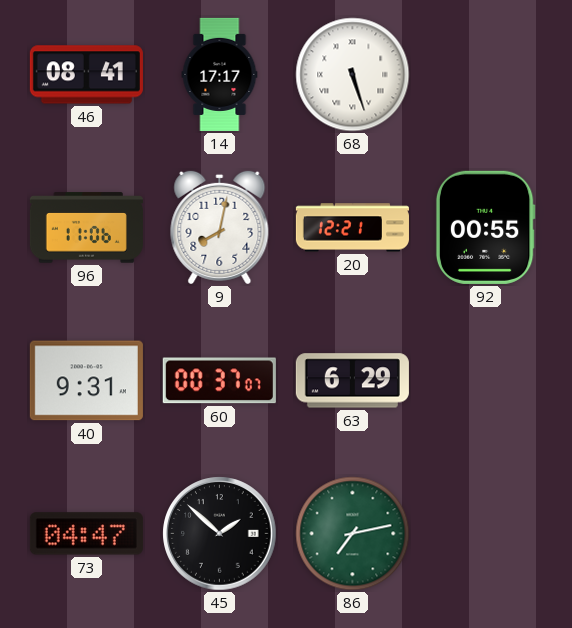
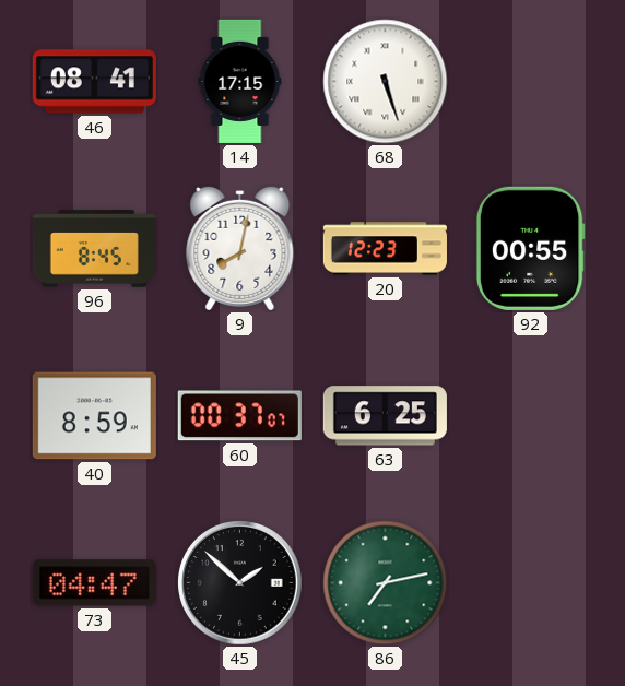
14: 17:17 -> 17:15 (240, 81)
96: 11:06 -> 8:45 (94, 249)
20: 12:21 -> 12:23 (385, 249)
40: 9:31 -> 8:59 (94, 416)
63: 6:29 -> 6:25 (385, 416)
